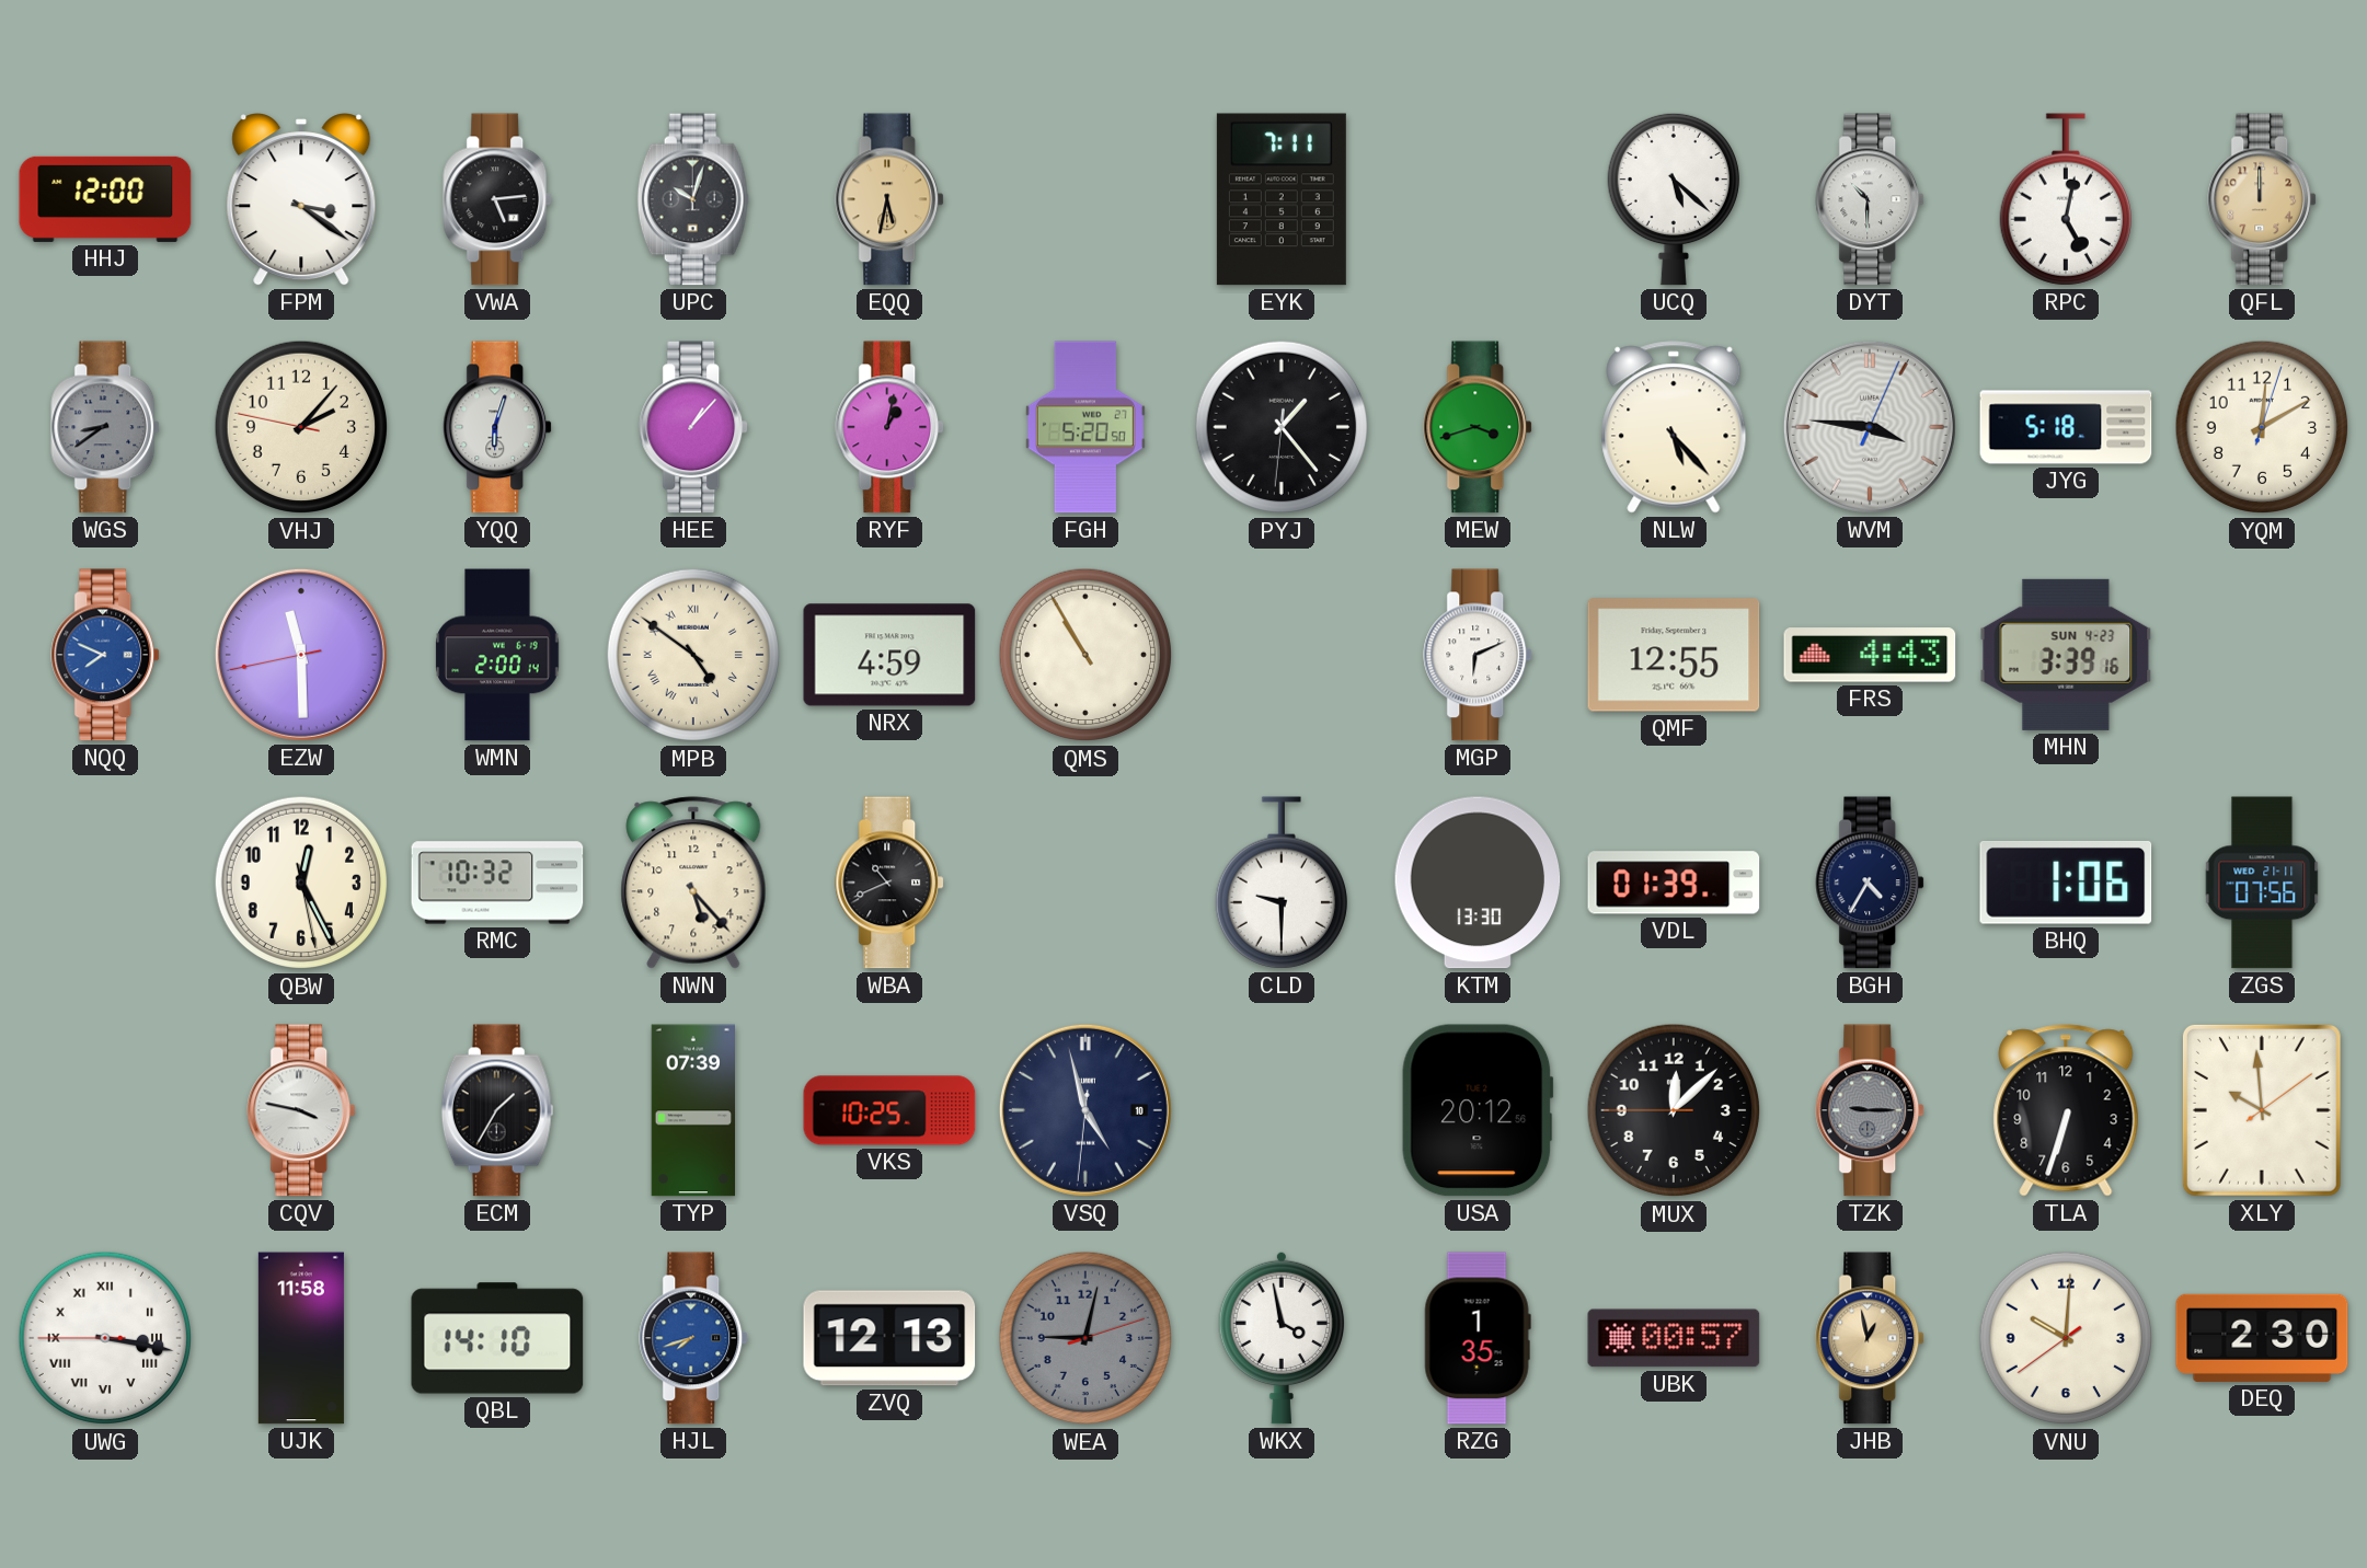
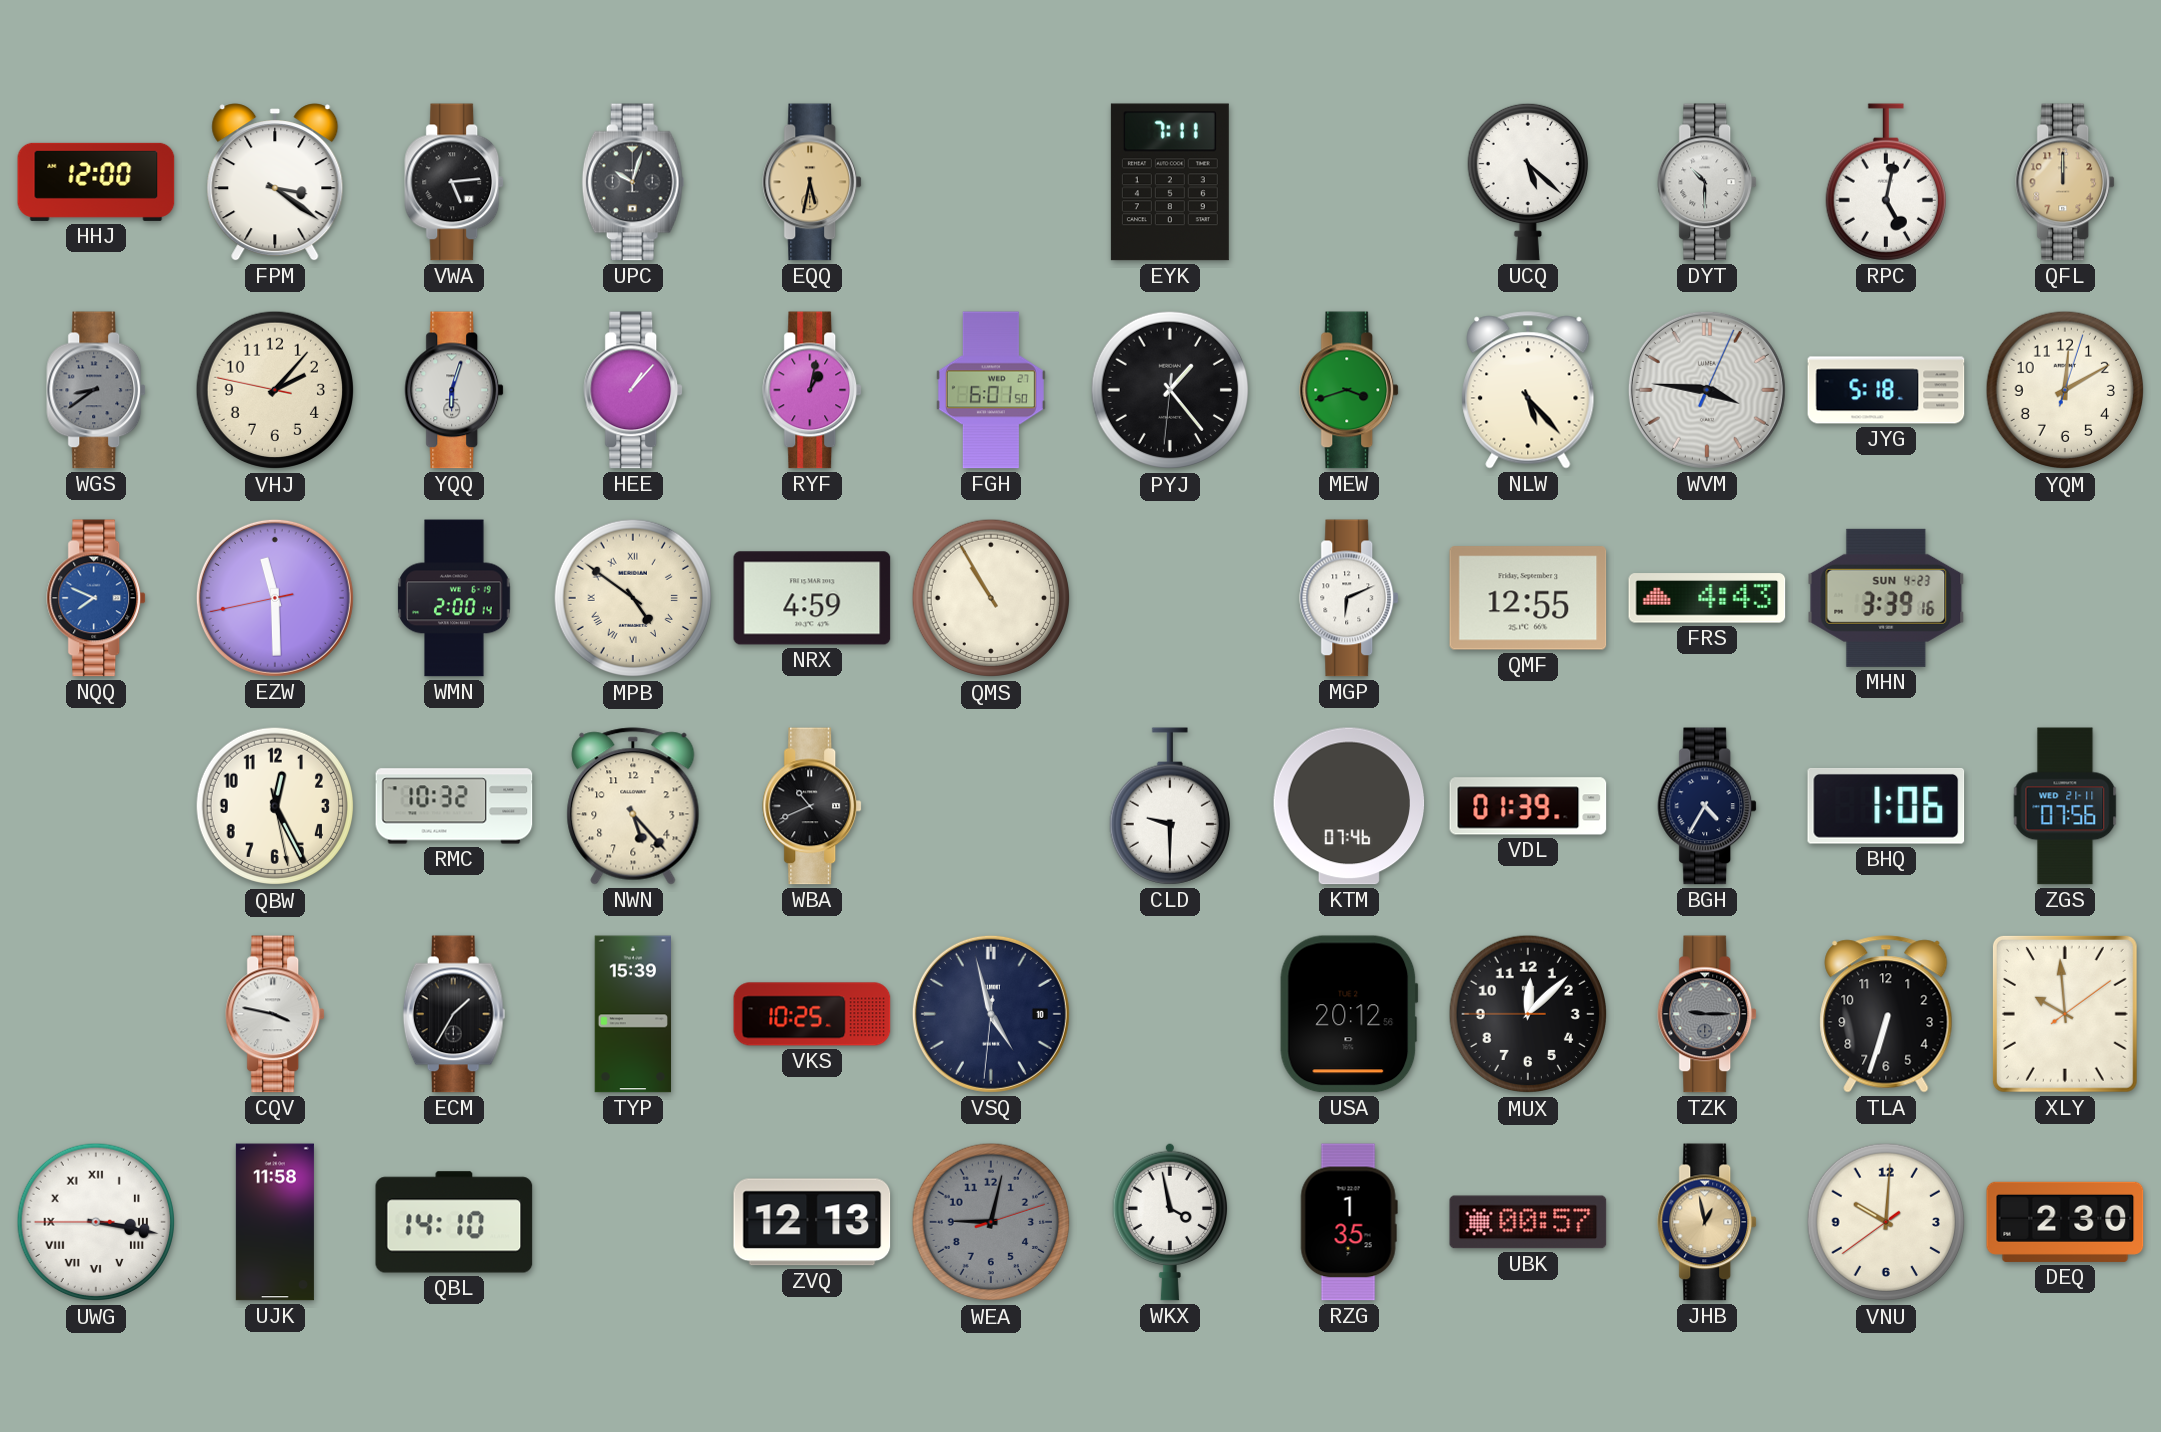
FGH: 5:20 -> 6:01 (991, 390)
KTM: 13:30 -> 07:46 (1349, 806)
TYP: 07:39 -> 15:39 (633, 1014)
HJL: 7:42 -> none (694, 1338)
